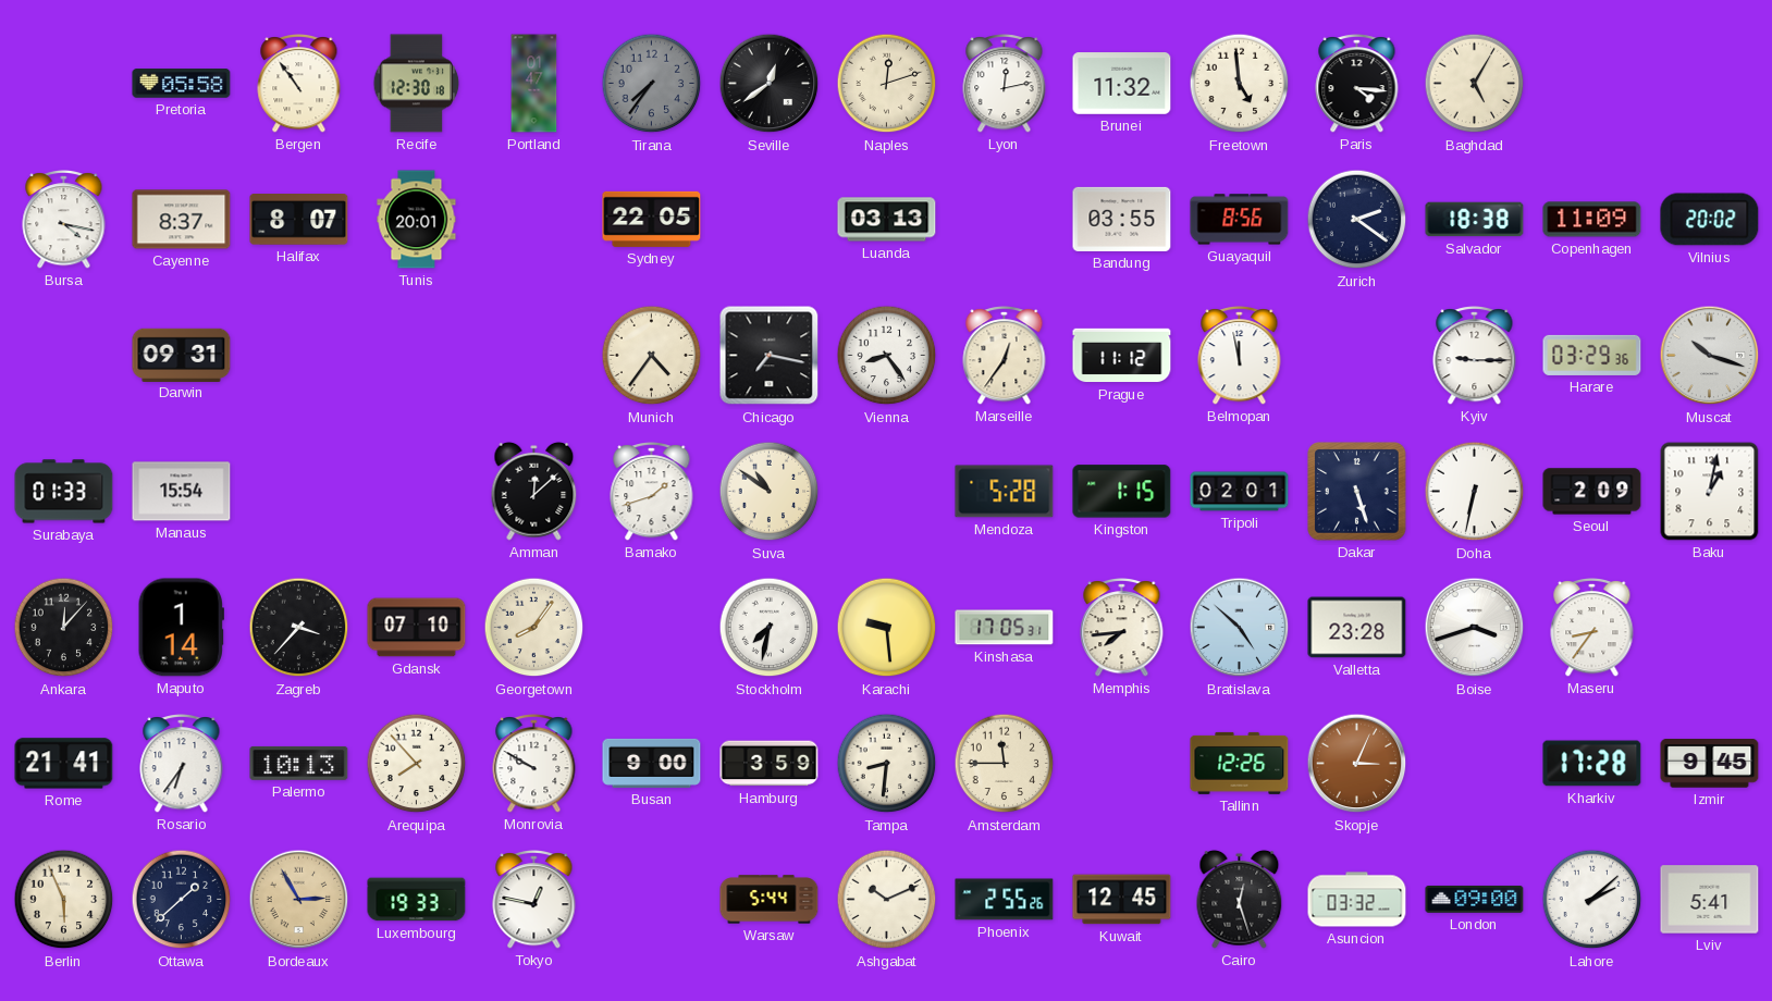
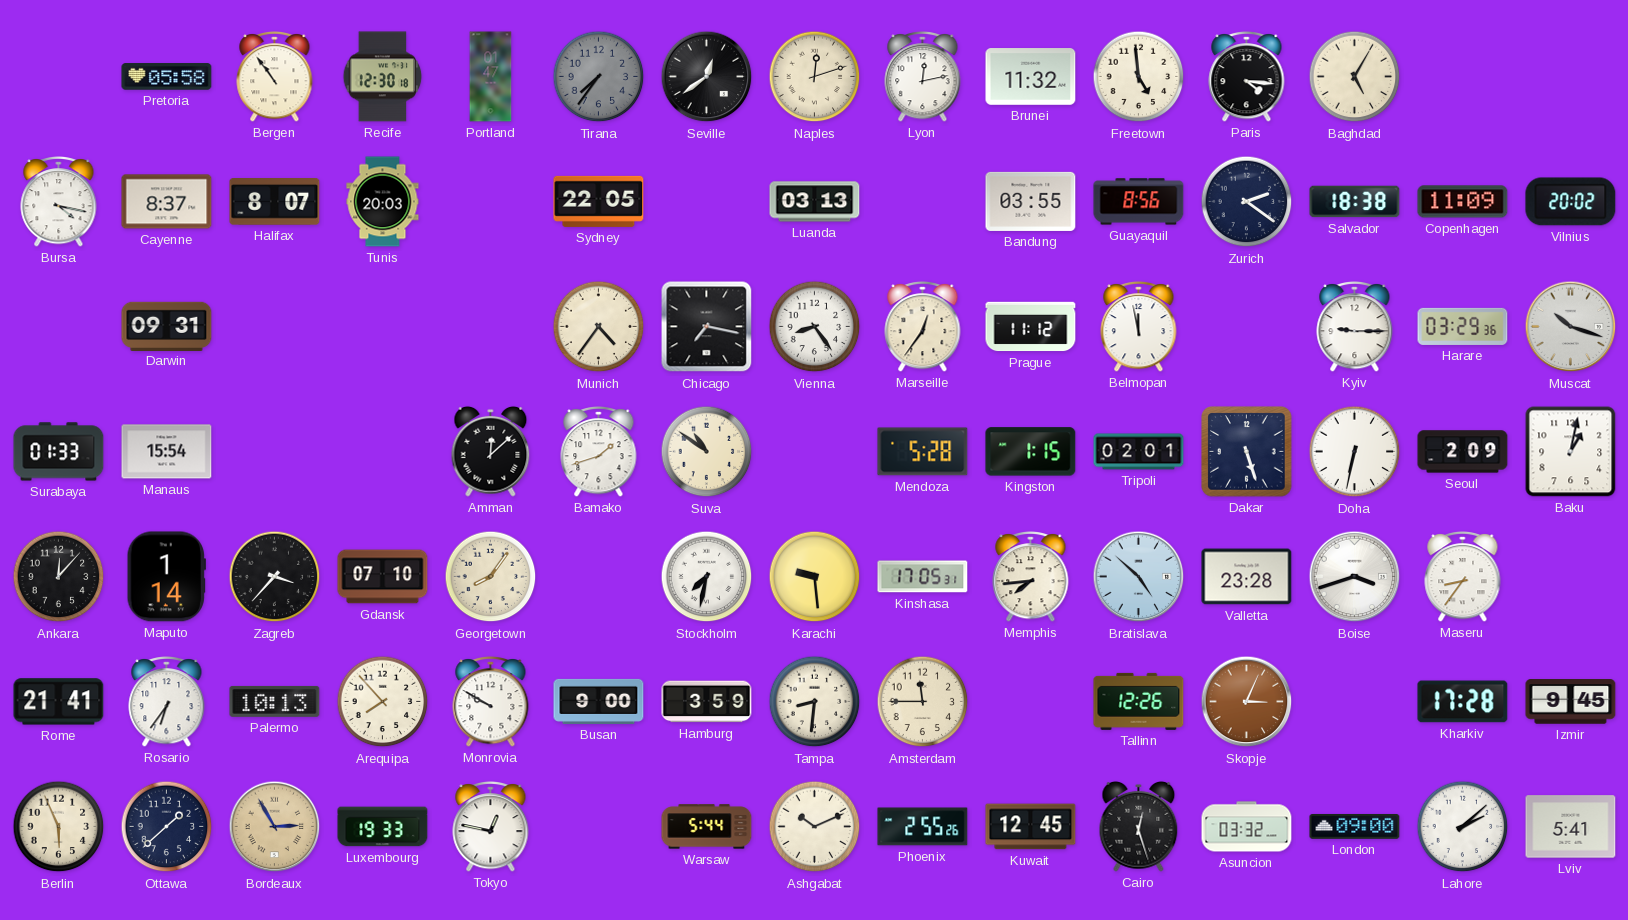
Tunis: 20:01 -> 20:03 (383, 202)
